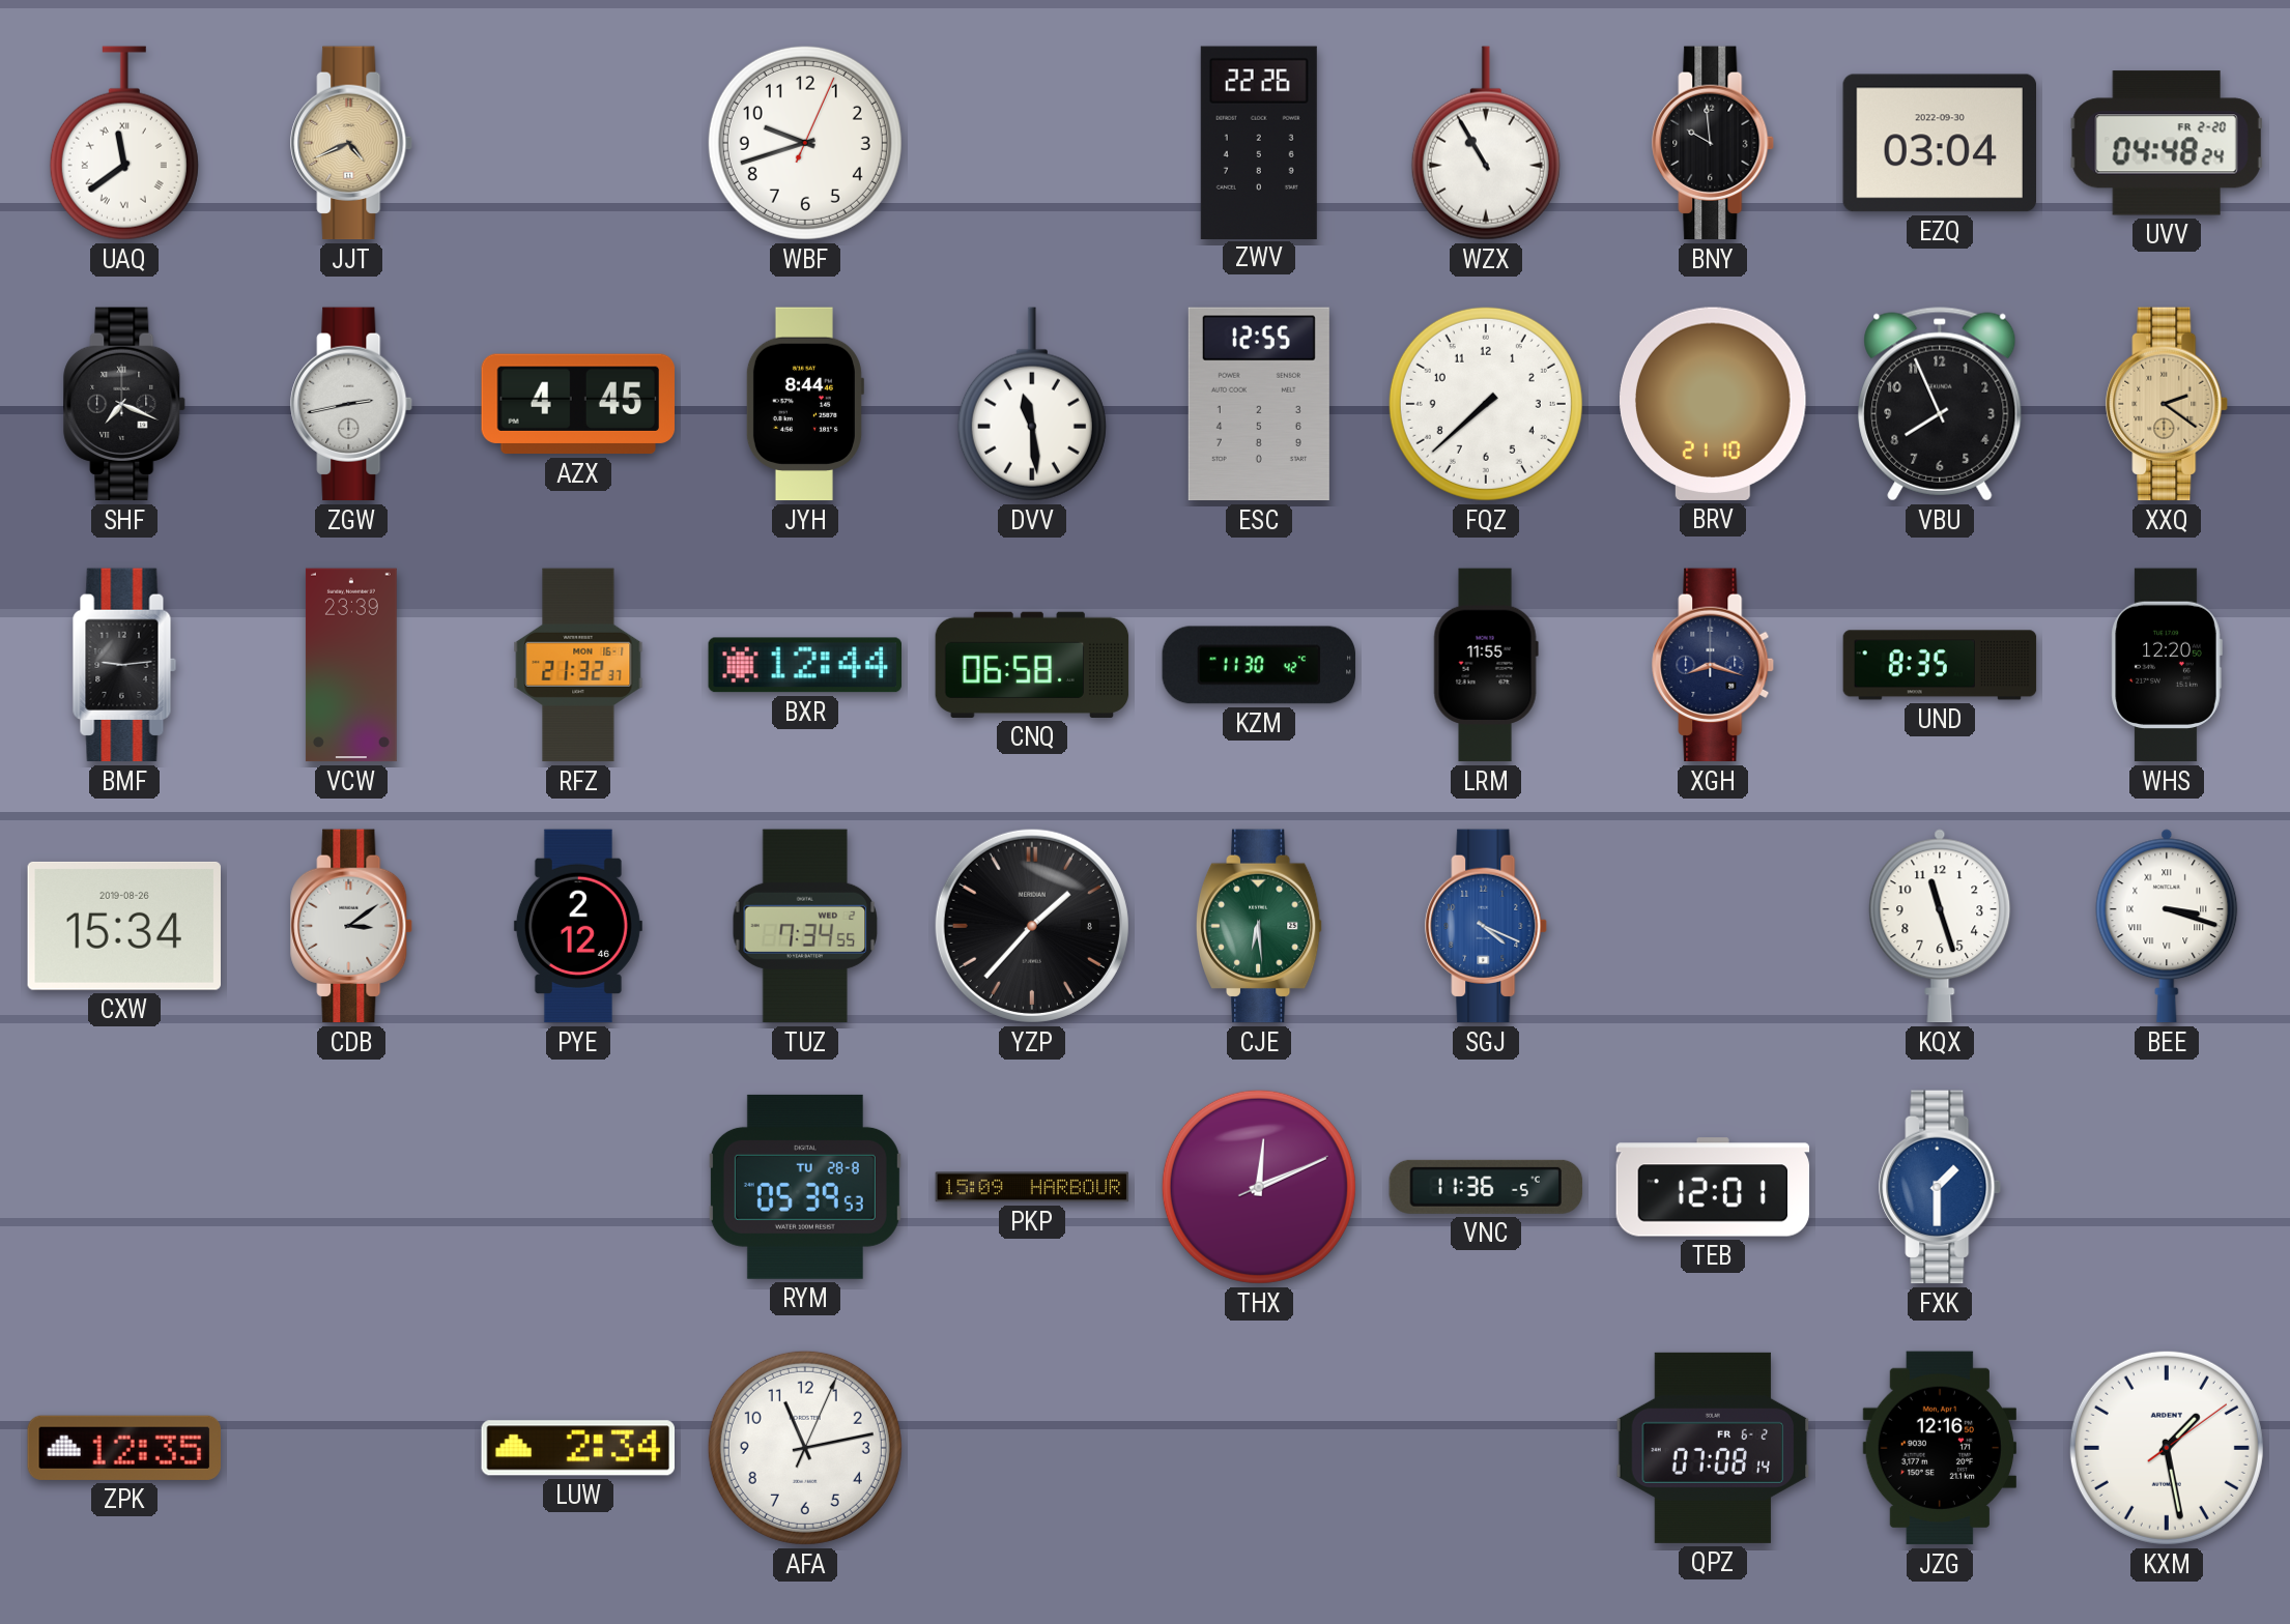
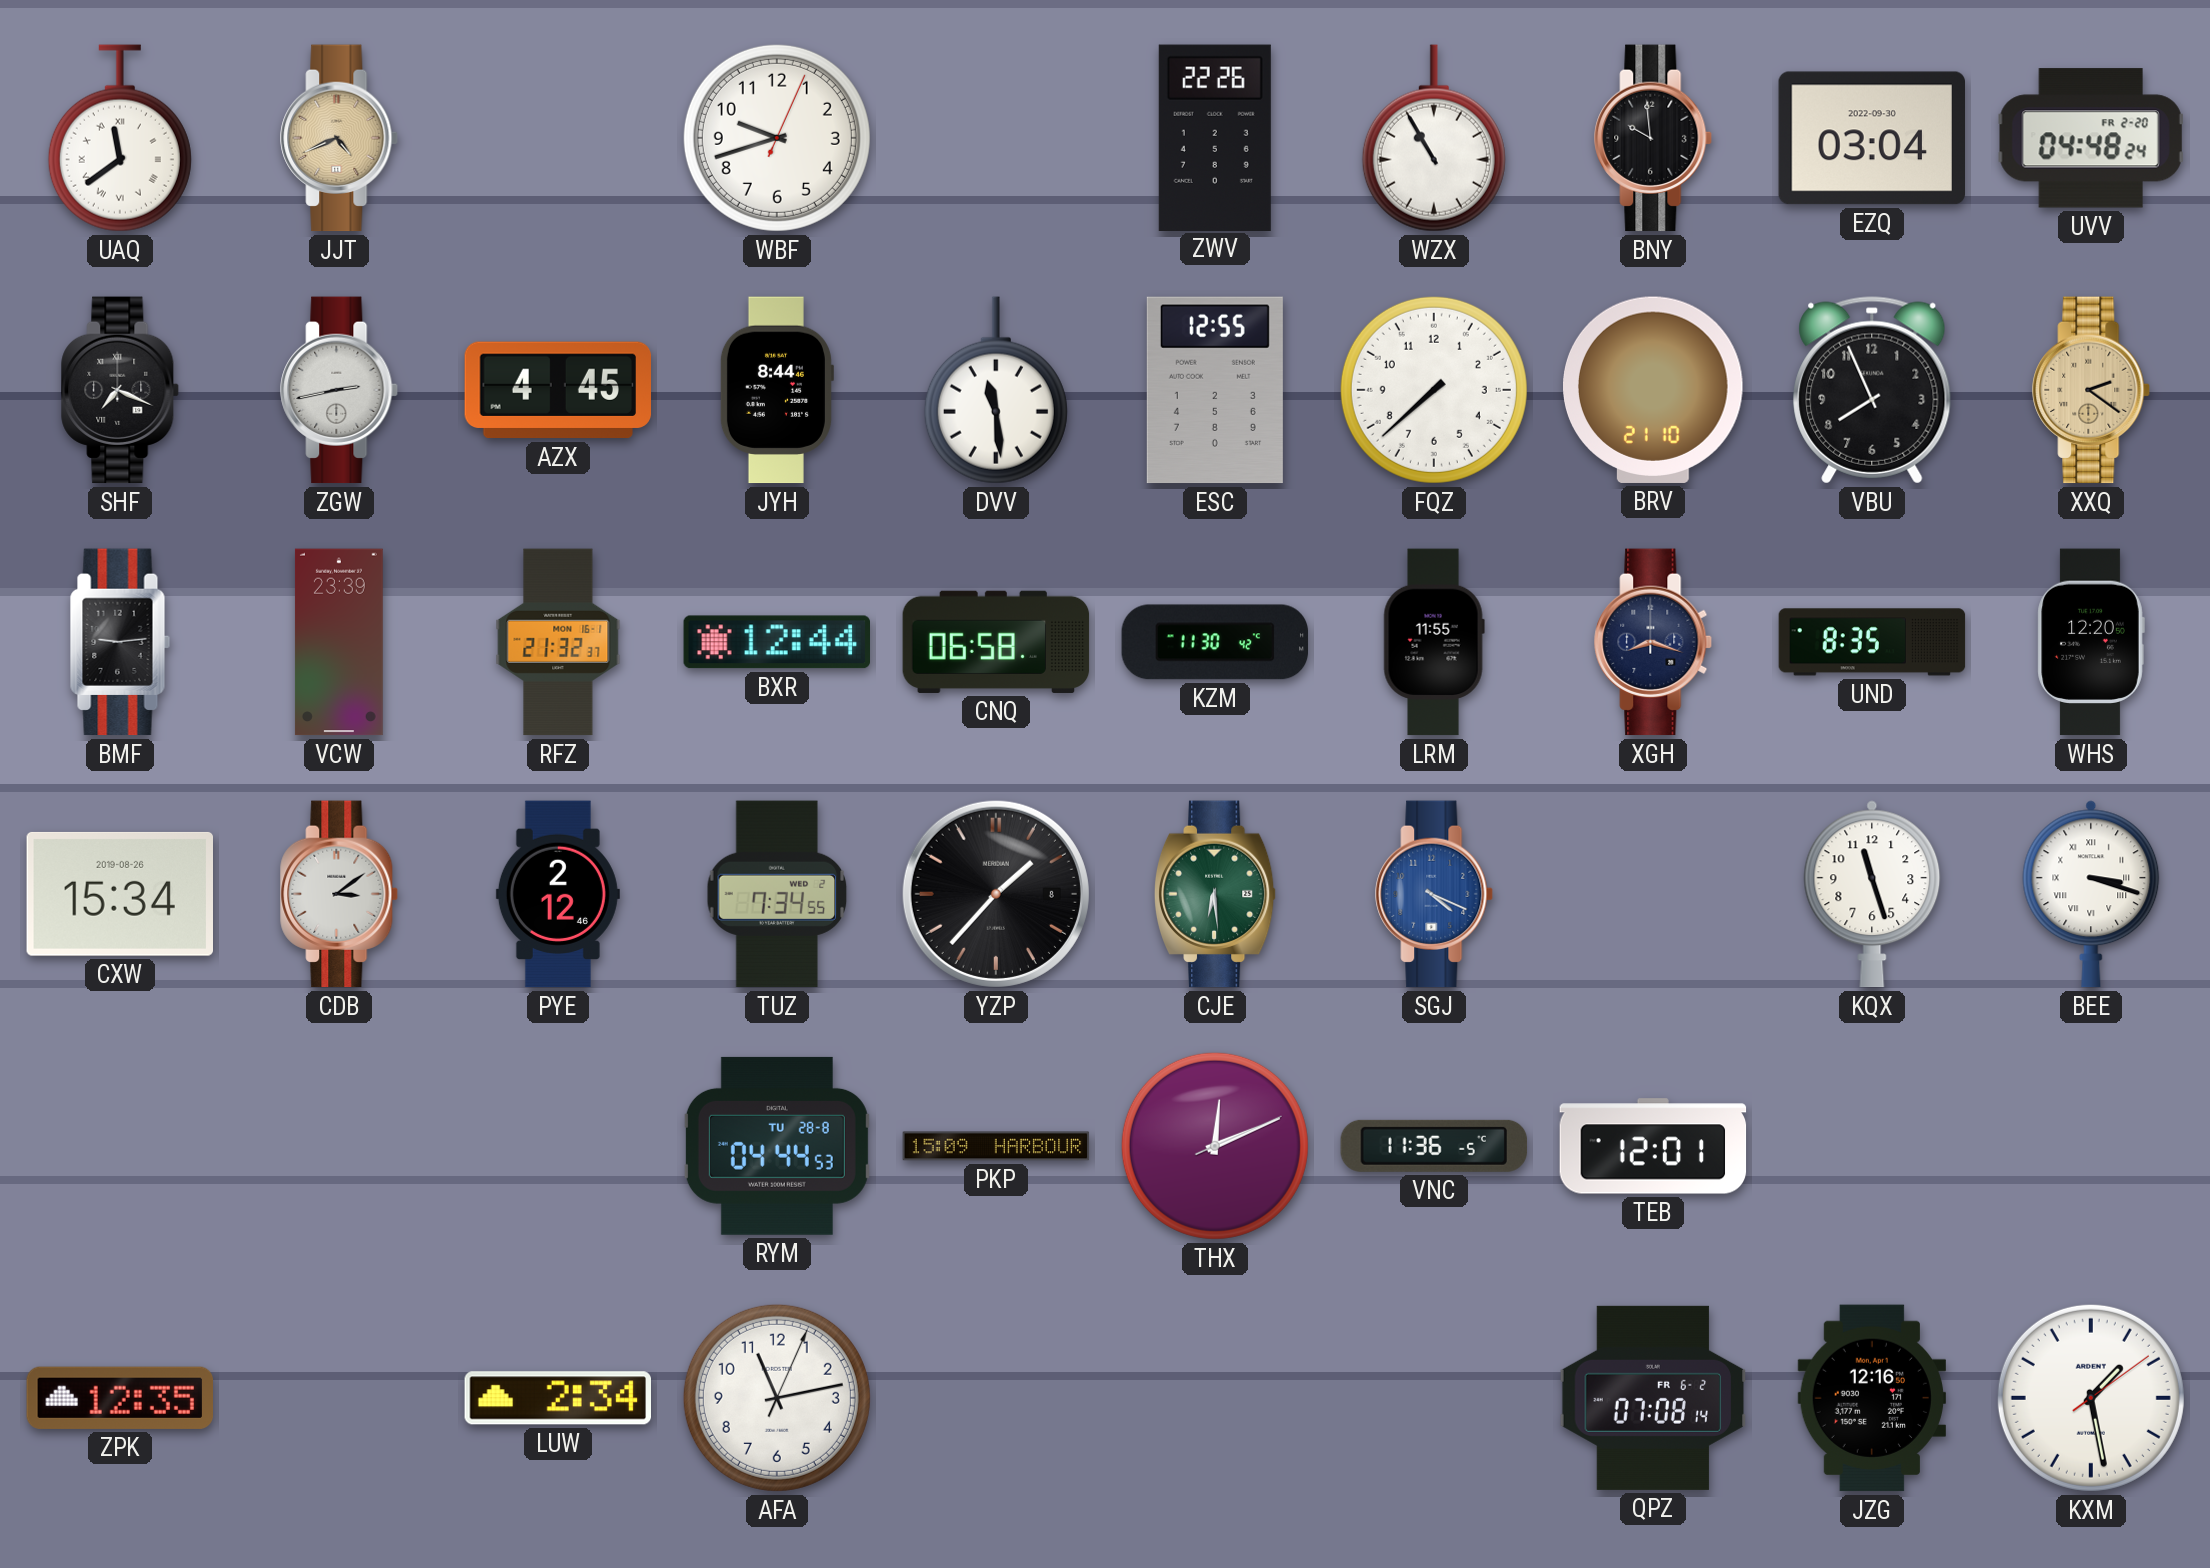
RYM: 05:39 -> 04:44 (777, 1146)
FXK: 1:30 -> none (1941, 1187)
